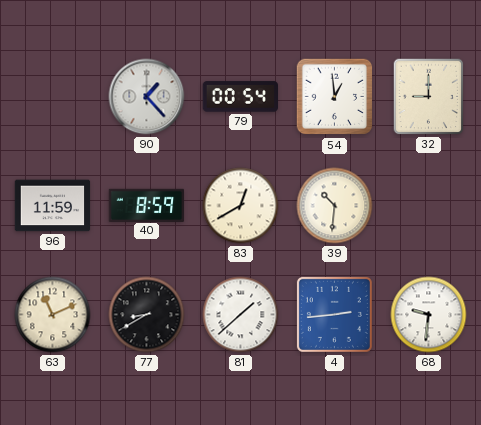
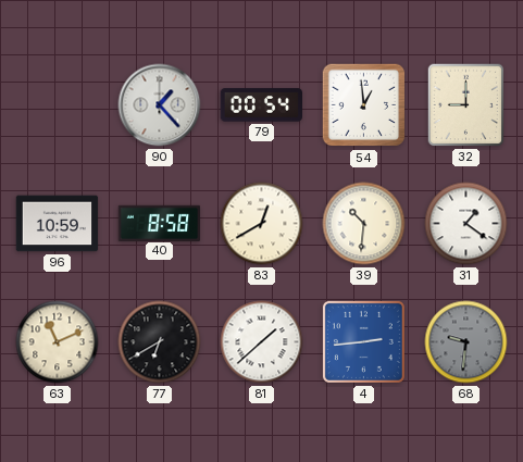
96: 11:59 -> 10:59 (58, 224)
40: 8:59 -> 8:58 (160, 223)
31: none -> 1:21 (466, 224)
77: 8:40 -> 6:40 (160, 342)
68 dial: white -> grey (466, 342)
